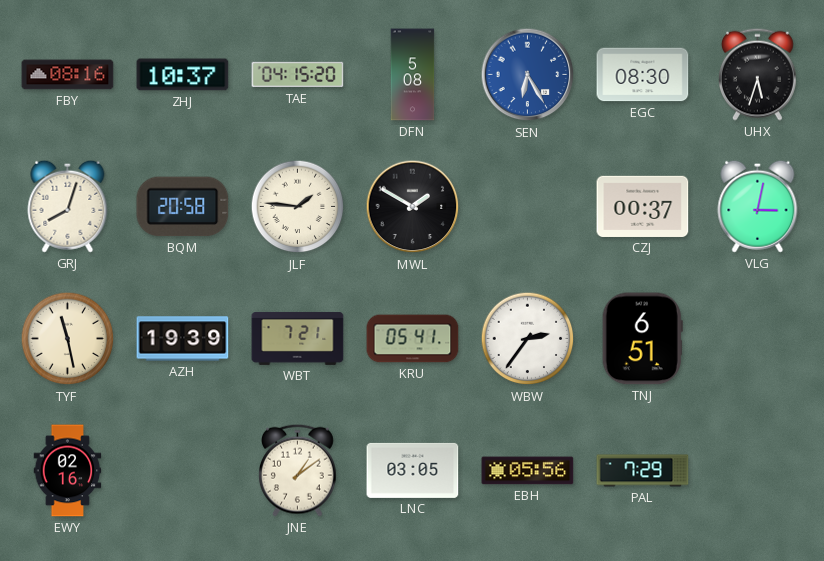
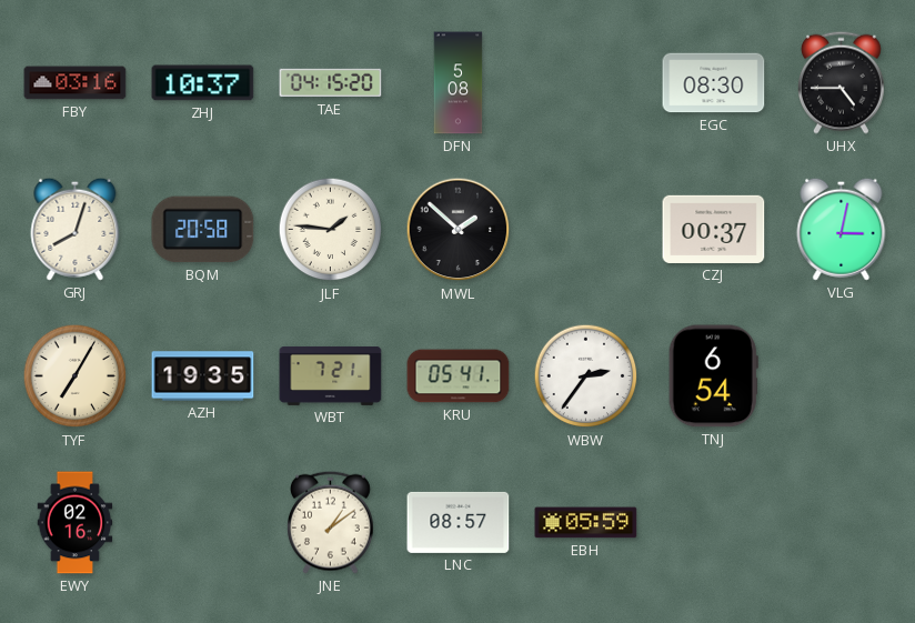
FBY: 08:16 -> 03:16 (76, 83)
SEN: 6:25 -> none (528, 75)
UHX: 5:33 -> 4:45 (841, 82)
MWL: 1:50 -> 1:52 (459, 230)
TYF: 11:28 -> 7:05 (76, 376)
AZH: 19:39 -> 19:35 (203, 376)
TNJ: 6:51 -> 6:54 (713, 376)
LNC: 03:05 -> 08:57 (459, 522)
EBH: 05:56 -> 05:59 (586, 523)
PAL: 7:29 -> none (643, 471)
